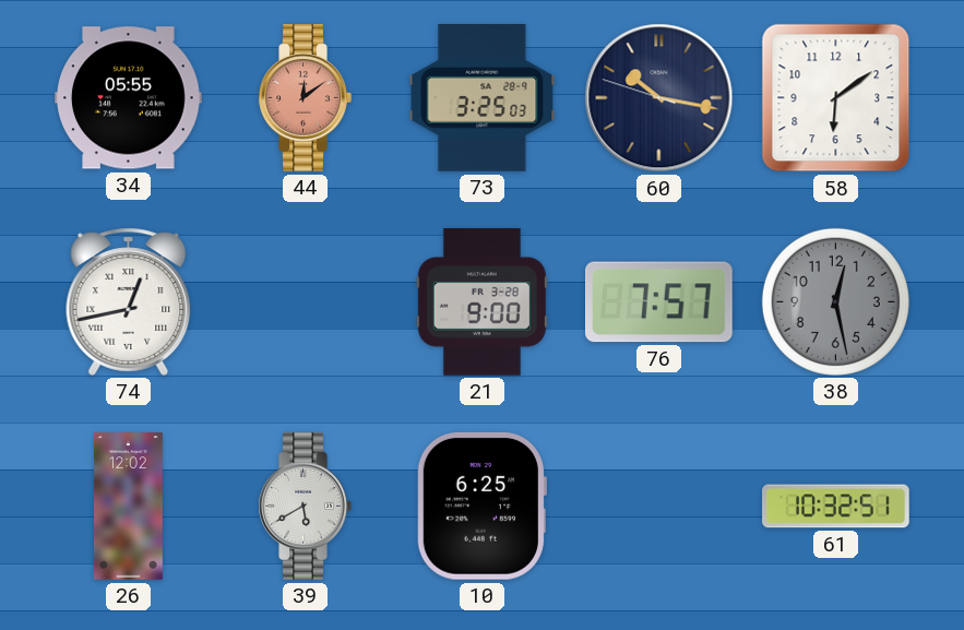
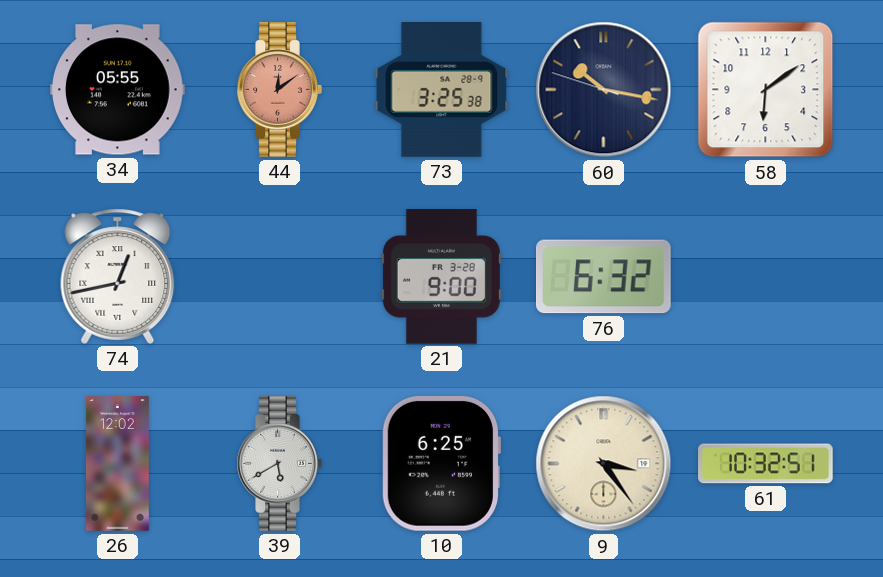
73: 3:25:03 -> 3:25:38 (442, 90)
76: 7:57 -> 6:32 (604, 277)
38: 12:28 -> none (835, 301)
9: none -> 3:24 (604, 464)
